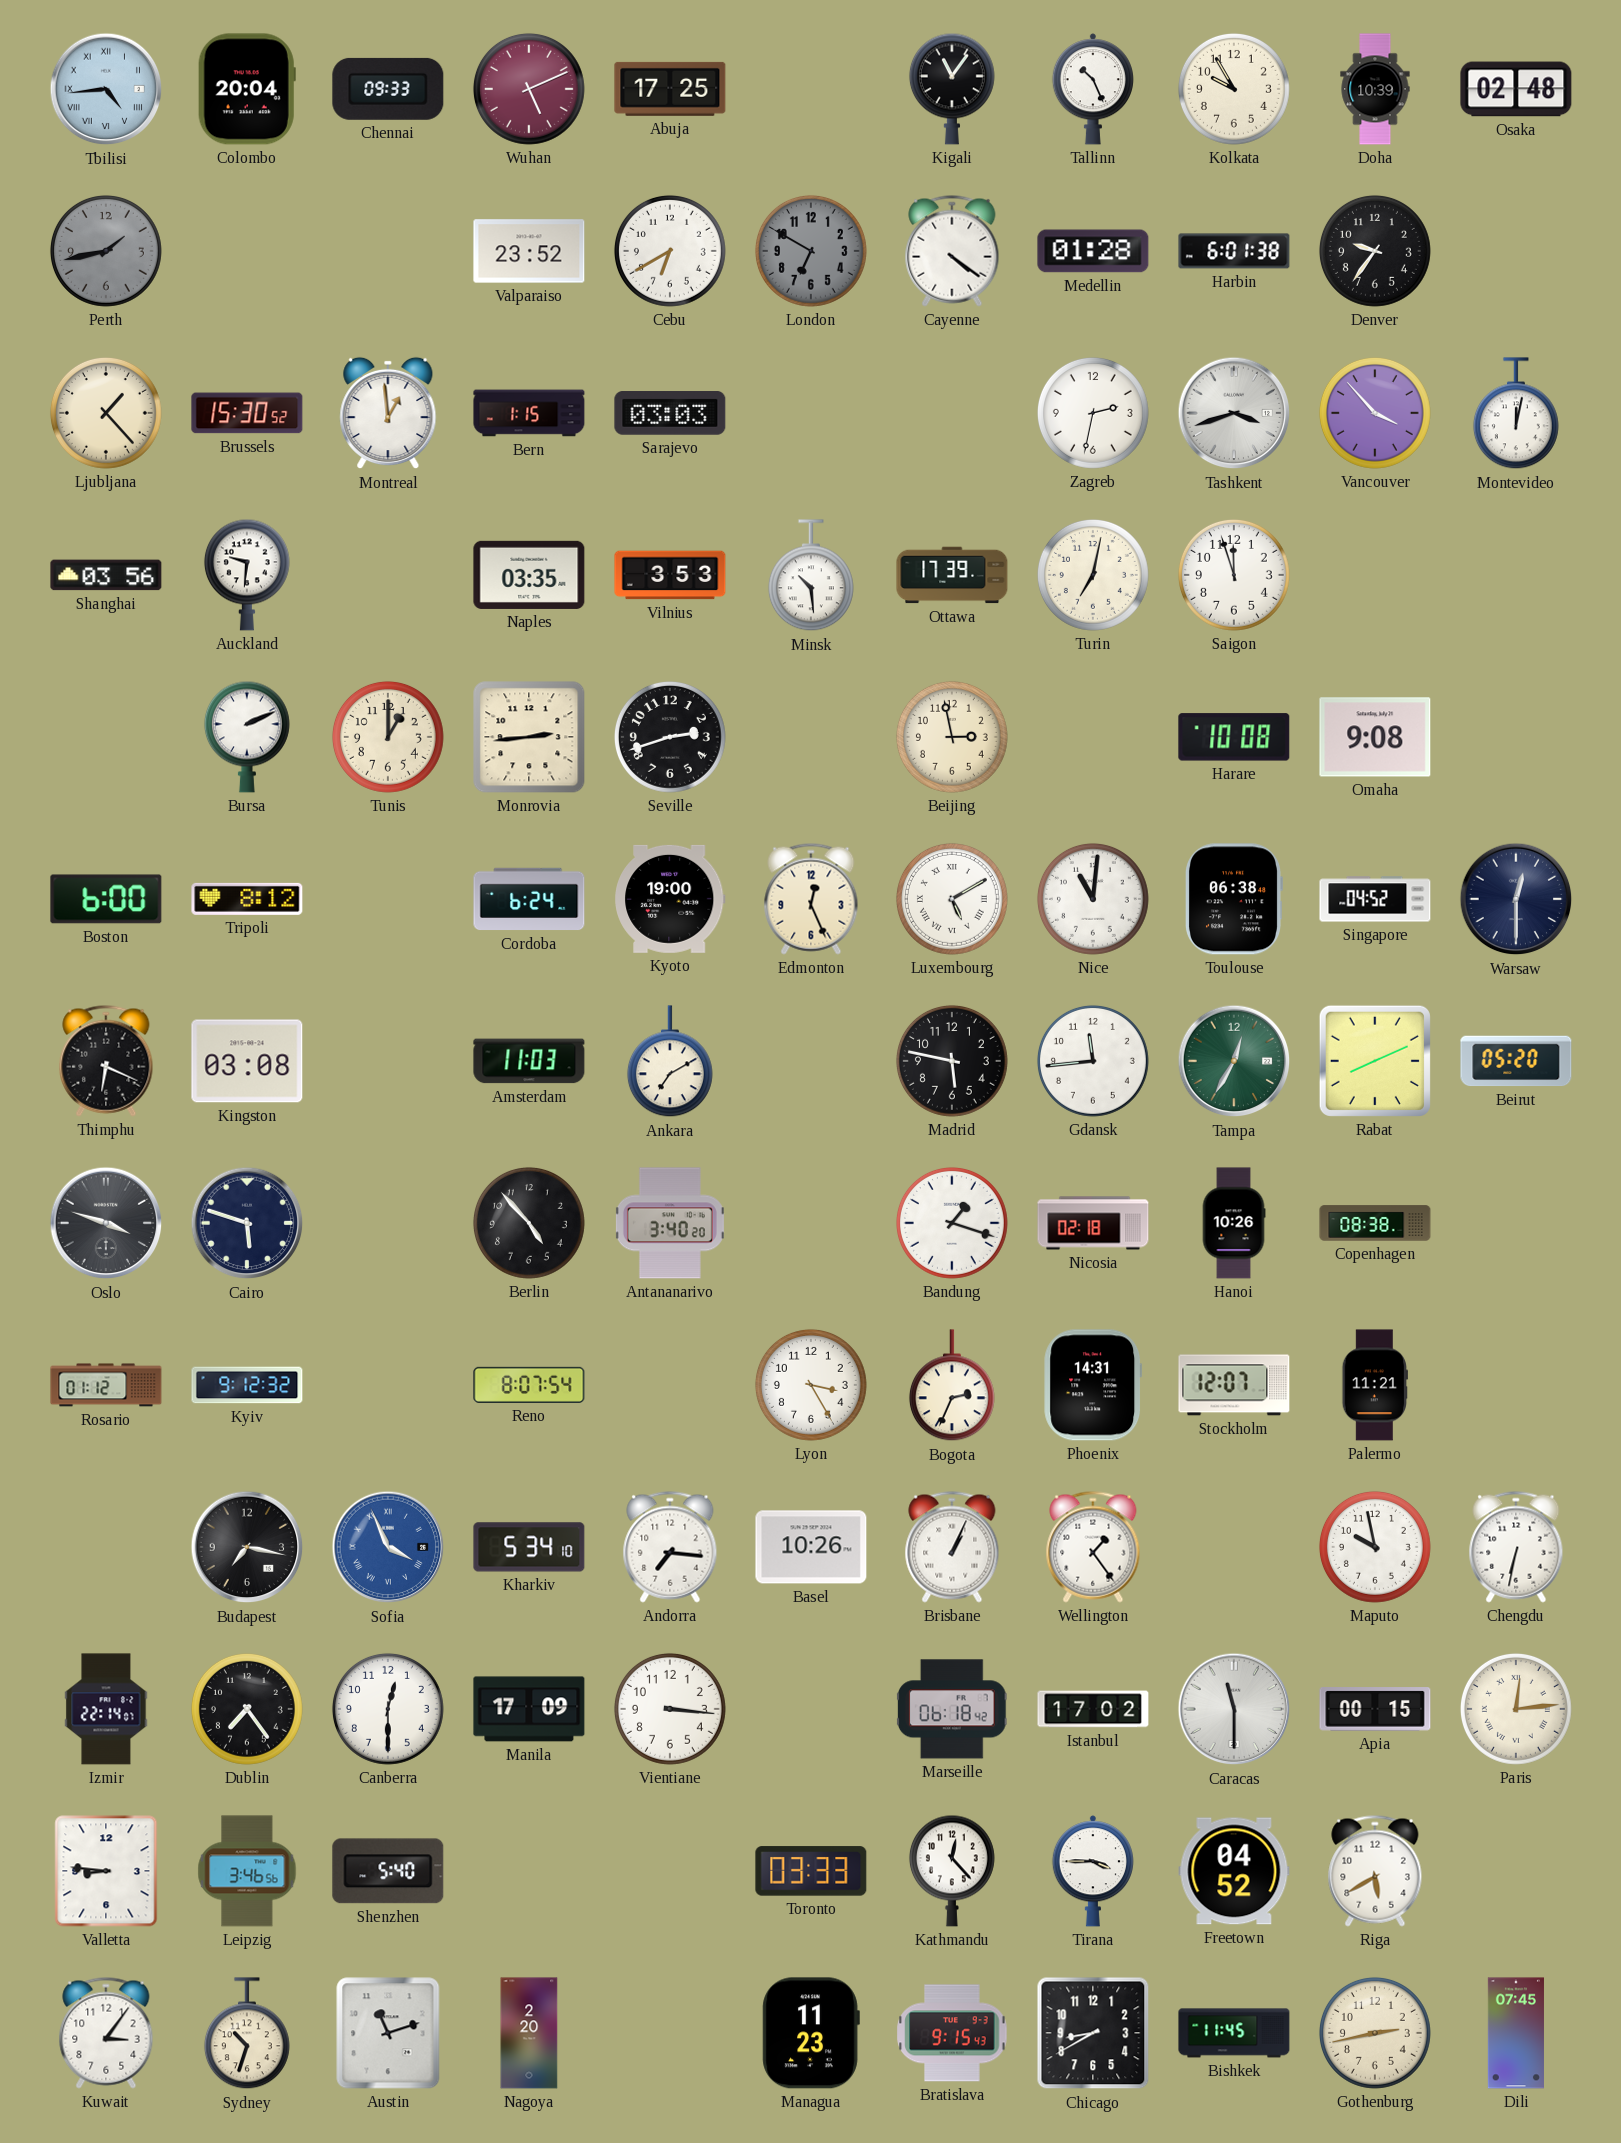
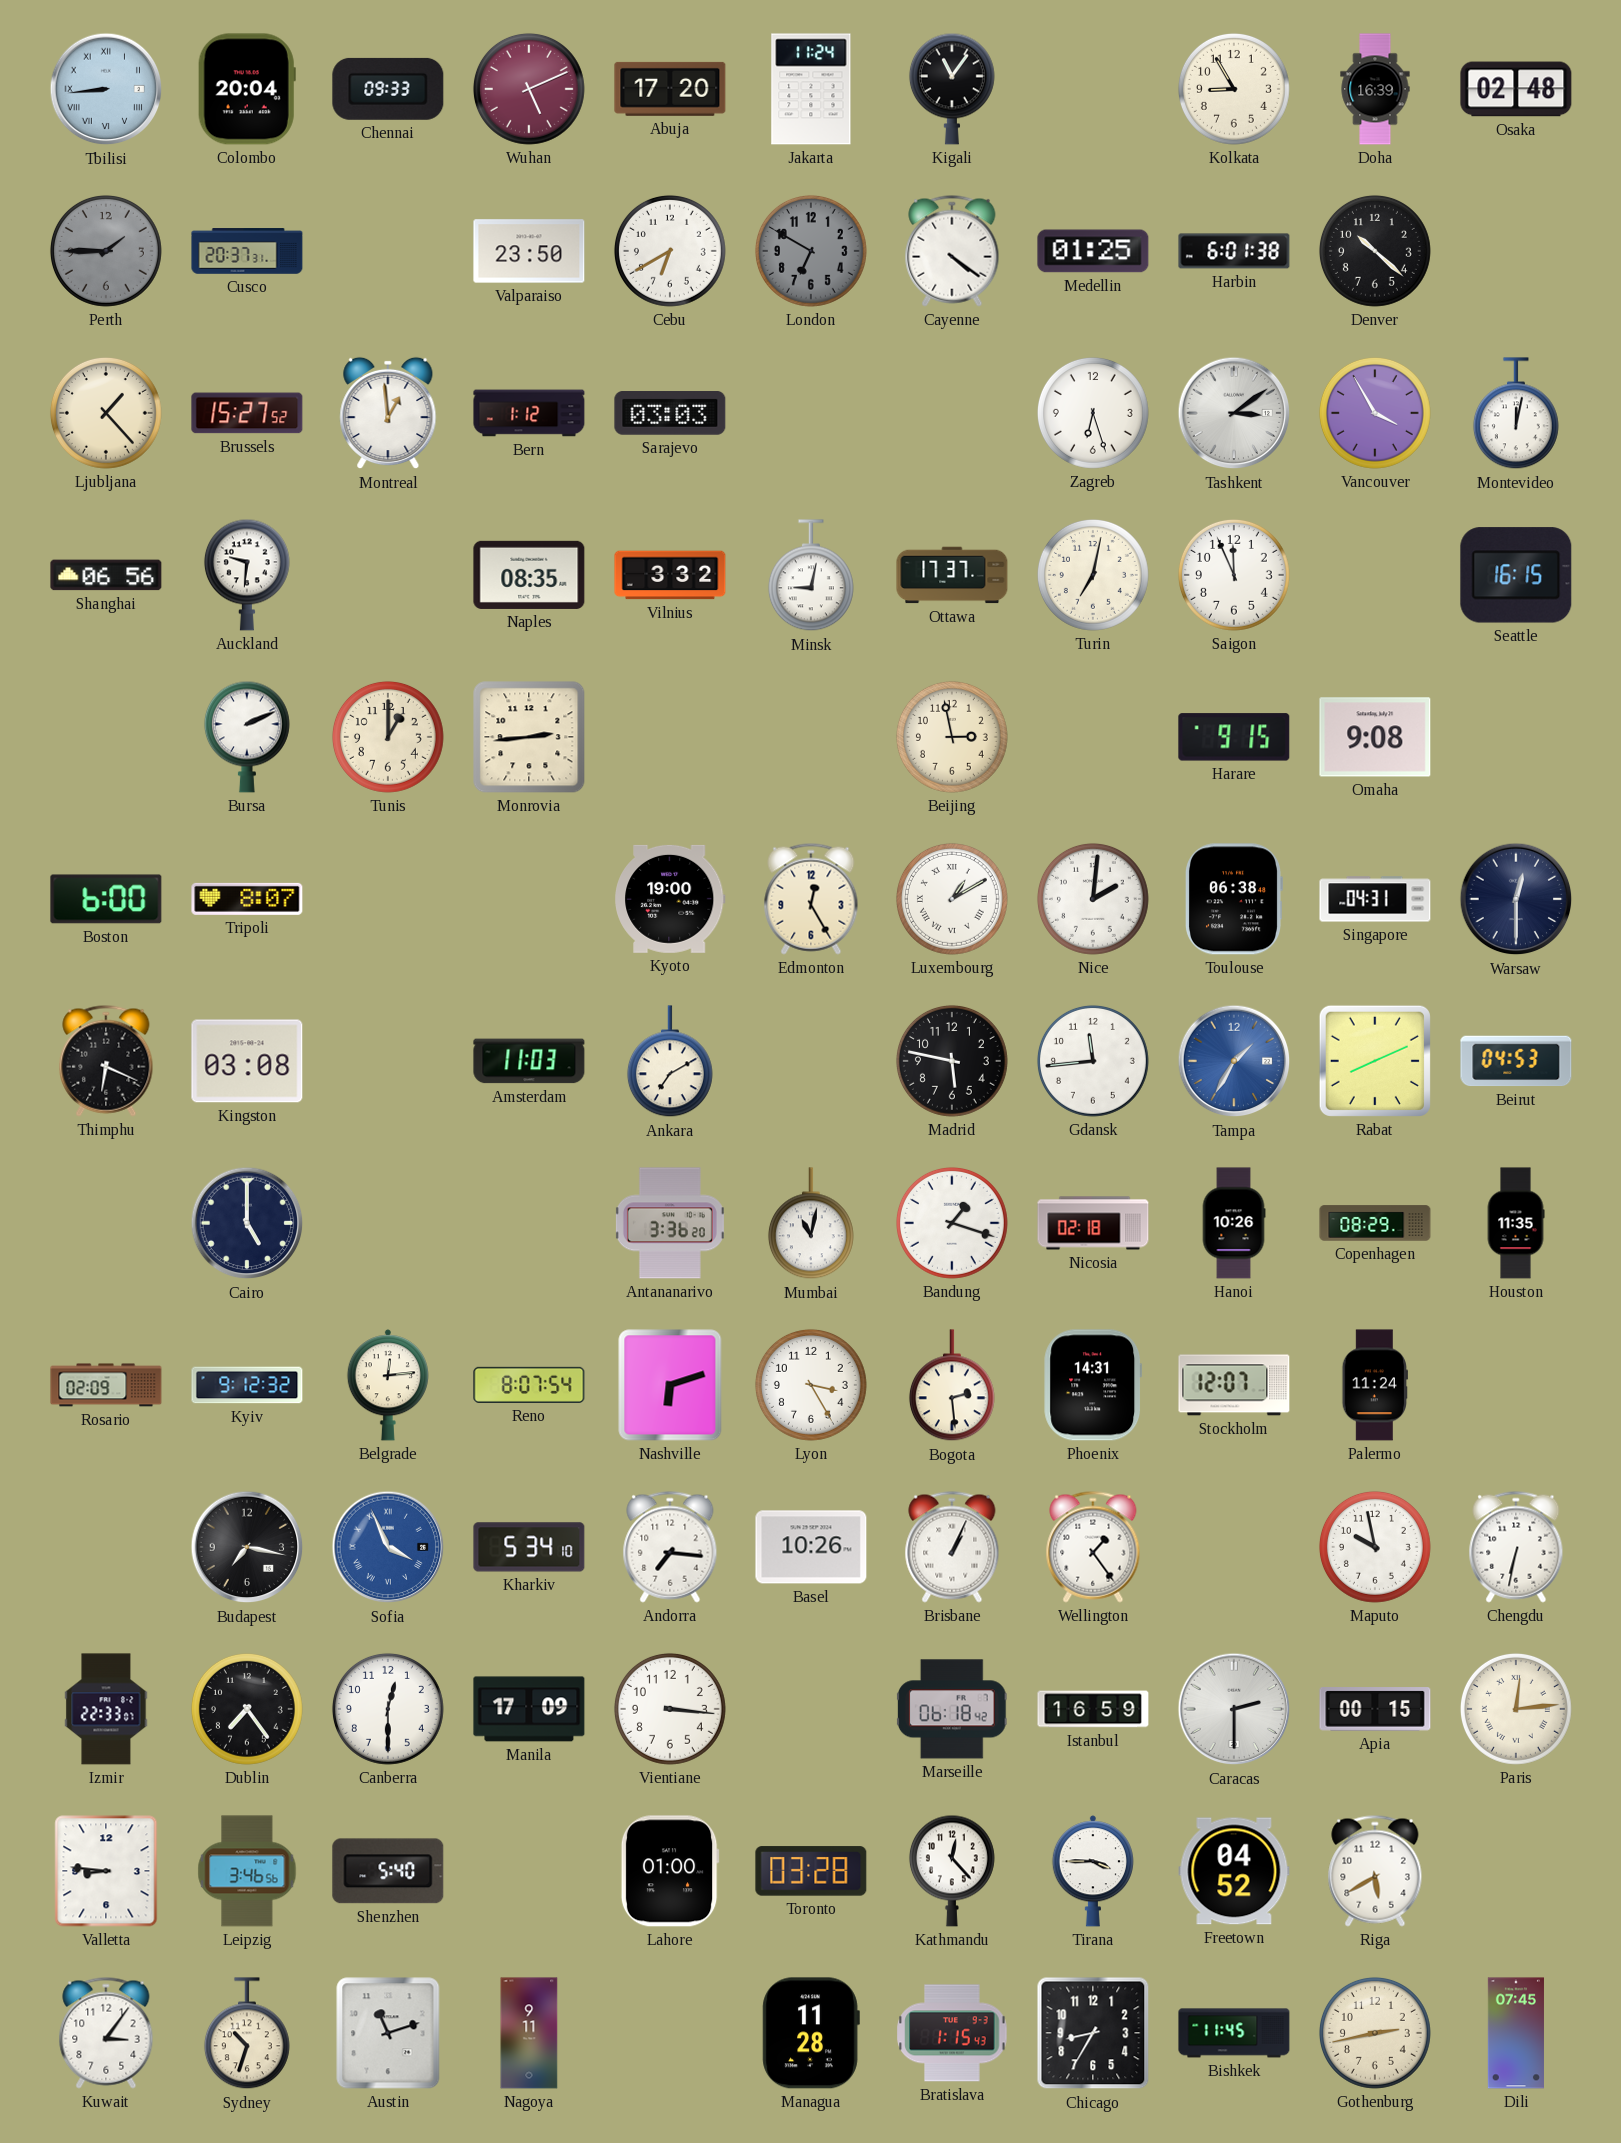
Tbilisi: 4:44 -> 8:44 (106, 89)
Abuja: 17:25 -> 17:20 (670, 89)
Jakarta: none -> 11:24 (811, 89)
Tallinn: 10:26 -> none (1092, 89)
Kolkata: 9:55 -> 8:55 (1234, 89)
Doha: 10:39 -> 16:39 (1375, 89)
Perth: 1:43 -> 1:45 (106, 251)
Cusco: none -> 20:37 (247, 251)
Valparaiso: 23:52 -> 23:50 (529, 251)
Medellin: 01:28 -> 01:25 (1093, 251)
Denver: 9:36 -> 10:22 (1375, 251)
Brussels: 15:30 -> 15:27 (247, 413)
Bern: 1:15 -> 1:12 (529, 413)
Zagreb: 2:32 -> 6:27 (1093, 413)
Tashkent: 3:42 -> 3:09 (1234, 413)
Vancouver: 3:53 -> 3:55 (1375, 413)
Shanghai: 03:56 -> 06:56 (106, 575)
Naples: 03:35 -> 08:35 (529, 575)
Vilnius: 3:53 -> 3:32 (670, 575)
Minsk: 10:29 -> 9:02 (811, 576)
Ottawa: 17:39 -> 17:37 (952, 575)
Saigon: 11:57 -> 11:56 (1234, 575)
Seattle: none -> 16:15 (1516, 575)
Seville: 2:42 -> none (670, 737)
Harare: 10:08 -> 9:15 (1234, 737)
Tripoli: 8:12 -> 8:07 (247, 899)
Cordoba: 6:24 -> none (529, 899)
Edmonton: 12:26 -> 12:25 (811, 899)
Luxembourg: 5:10 -> 1:10 (952, 899)
Nice: 11:01 -> 2:01 (1093, 899)
Singapore: 04:52 -> 04:31 (1375, 899)
Tampa: 12:35 -> 1:35 (1234, 1061)
Tampa dial: green -> blue (1234, 1061)
Beirut: 05:20 -> 04:53 (1516, 1061)
Oslo: 3:48 -> none (106, 1223)
Cairo: 5:48 -> 5:00 (247, 1223)
Berlin: 4:53 -> none (529, 1223)
Antananarivo: 3:40 -> 3:36 (670, 1223)
Mumbai: none -> 11:02 (811, 1224)
Copenhagen: 08:38 -> 08:29 (1375, 1223)
Houston: none -> 11:35 (1516, 1223)
Rosario: 01:12 -> 02:09 (106, 1385)
Belgrade: none -> 12:14 (387, 1385)
Nashville: none -> 6:12 (670, 1385)
Bogota: 2:34 -> 2:29 (952, 1386)
Palermo: 11:21 -> 11:24 (1375, 1385)
Izmir: 22:14 -> 22:33 (106, 1709)
Istanbul: 17:02 -> 16:59 (1093, 1709)
Caracas: 11:30 -> 2:30 (1234, 1709)
Lahore: none -> 01:00 (670, 1871)
Toronto: 03:33 -> 03:28 (811, 1871)
Nagoya: 2:20 -> 9:11 (529, 2033)
Managua: 11:23 -> 11:28 (811, 2033)
Bratislava: 9:15 -> 1:15 (952, 2033)
Chicago: 8:40 -> 8:35 (1093, 2033)
